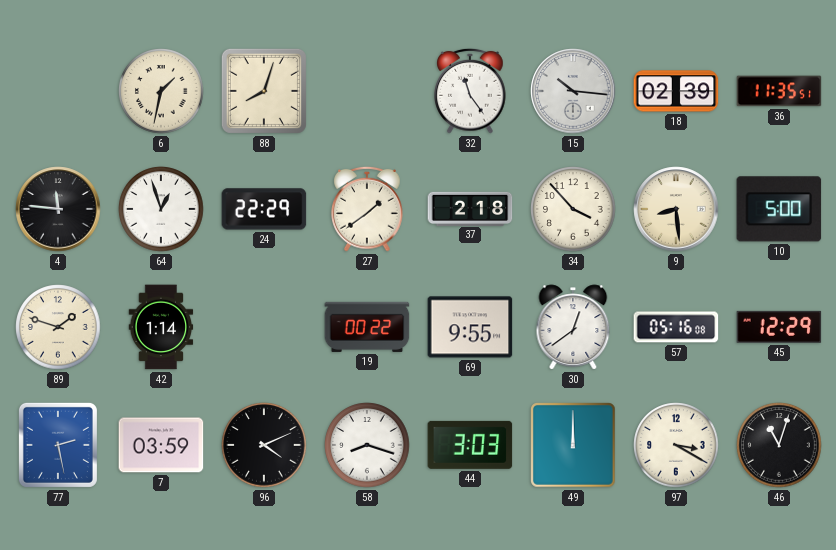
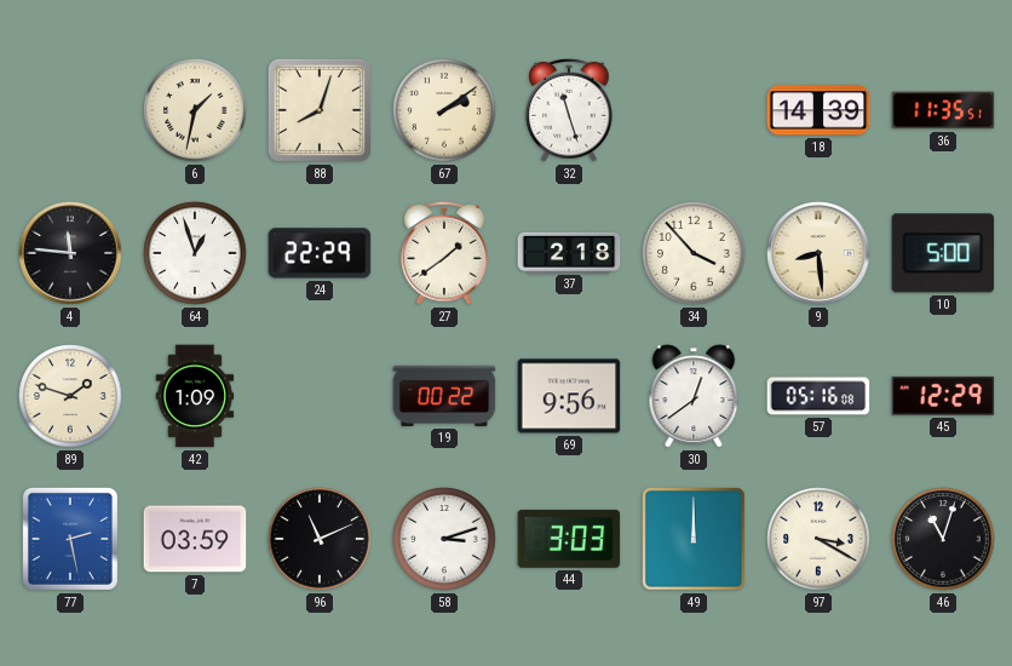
67: none -> 2:09 (444, 110)
32: 11:24 -> 11:27 (569, 110)
15: 10:16 -> none (573, 91)
18: 02:39 -> 14:39 (818, 110)
42: 1:14 -> 1:09 (195, 396)
69: 9:55 -> 9:56 (569, 396)
96: 4:11 -> 11:11 (320, 539)
58: 8:18 -> 3:12 (444, 539)
